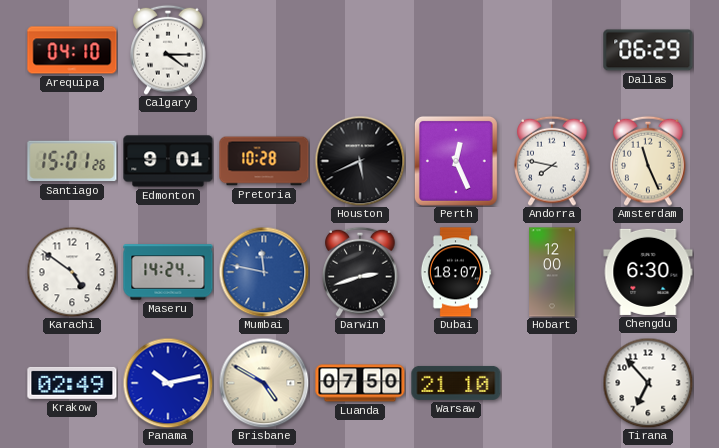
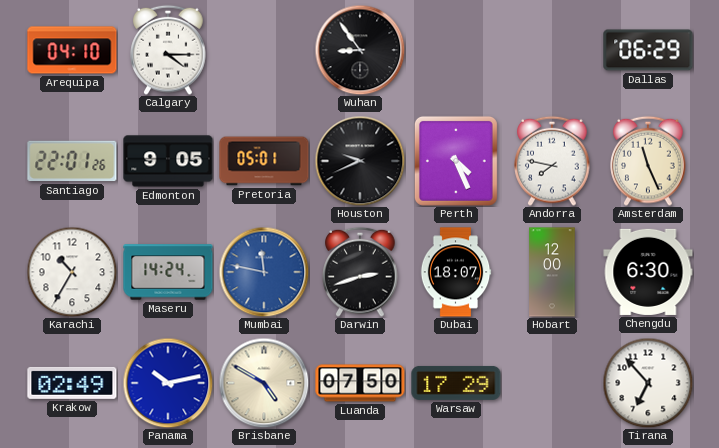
Wuhan: none -> 8:54 (360, 50)
Santiago: 15:01 -> 22:01 (72, 161)
Edmonton: 9:01 -> 9:05 (168, 161)
Pretoria: 10:28 -> 05:01 (264, 161)
Houston: 5:41 -> 9:41 (360, 161)
Perth: 12:26 -> 4:26 (456, 161)
Karachi: 4:51 -> 10:35 (72, 272)
Warsaw: 21:10 -> 17:29 (456, 383)
